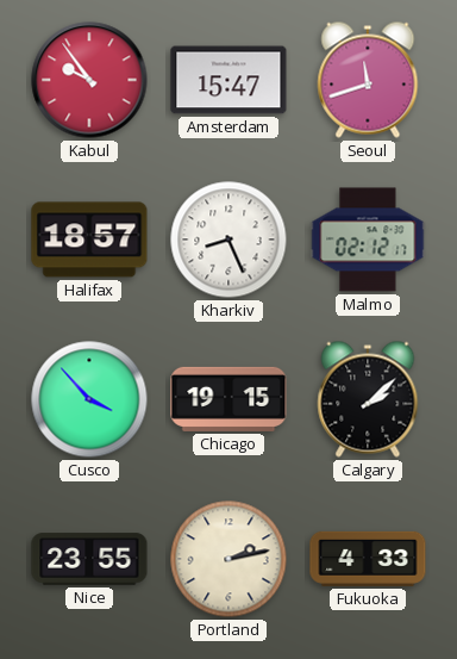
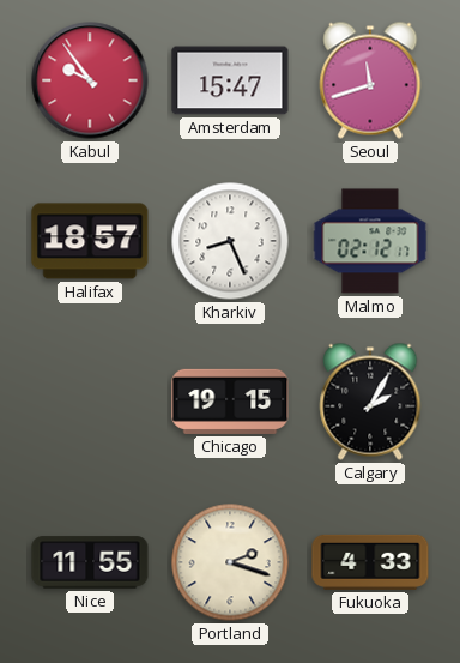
Cusco: 3:53 -> none (89, 399)
Calgary: 2:08 -> 2:05 (370, 402)
Nice: 23:55 -> 11:55 (90, 562)
Portland: 2:13 -> 2:18 (230, 562)
